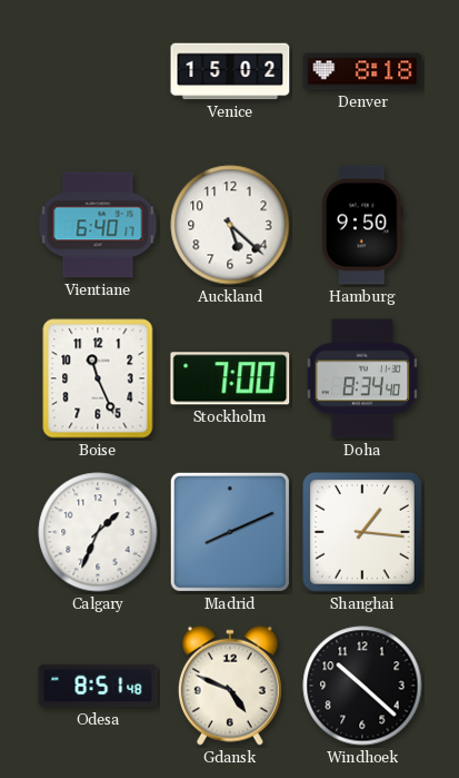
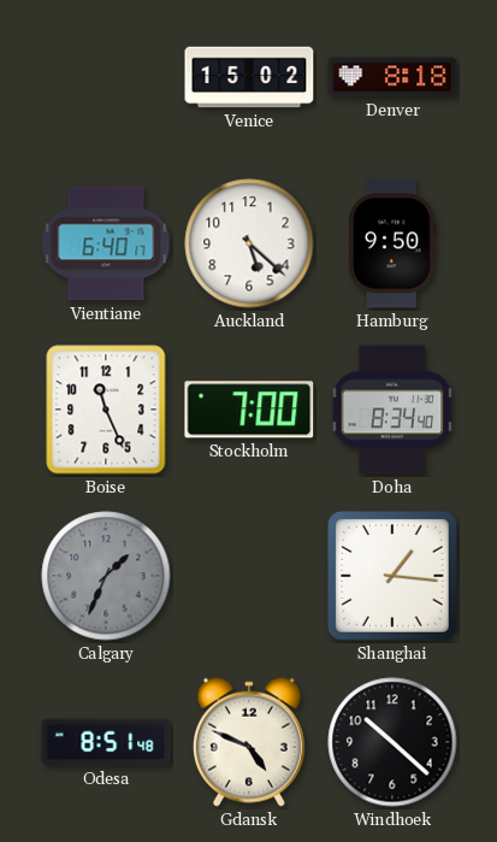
Calgary dial: white -> grey (106, 576)
Madrid: 8:11 -> none (230, 532)
